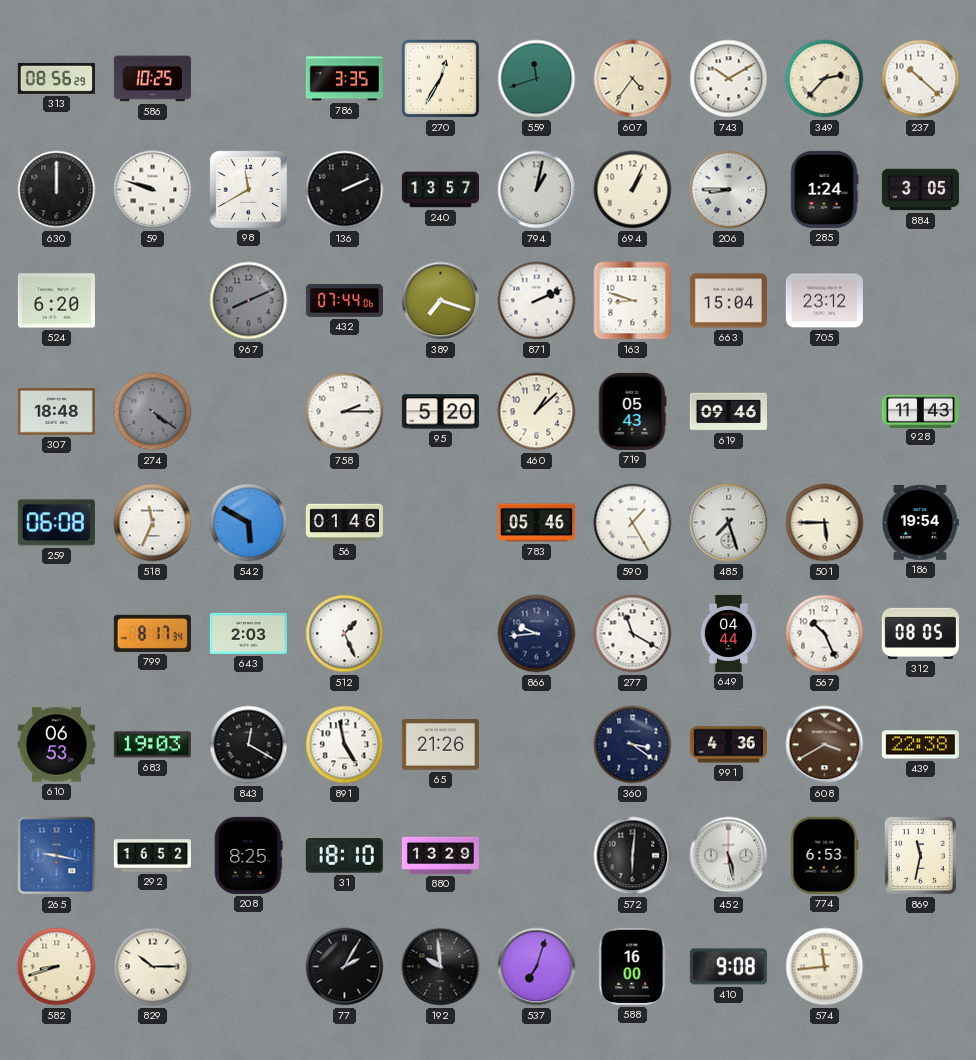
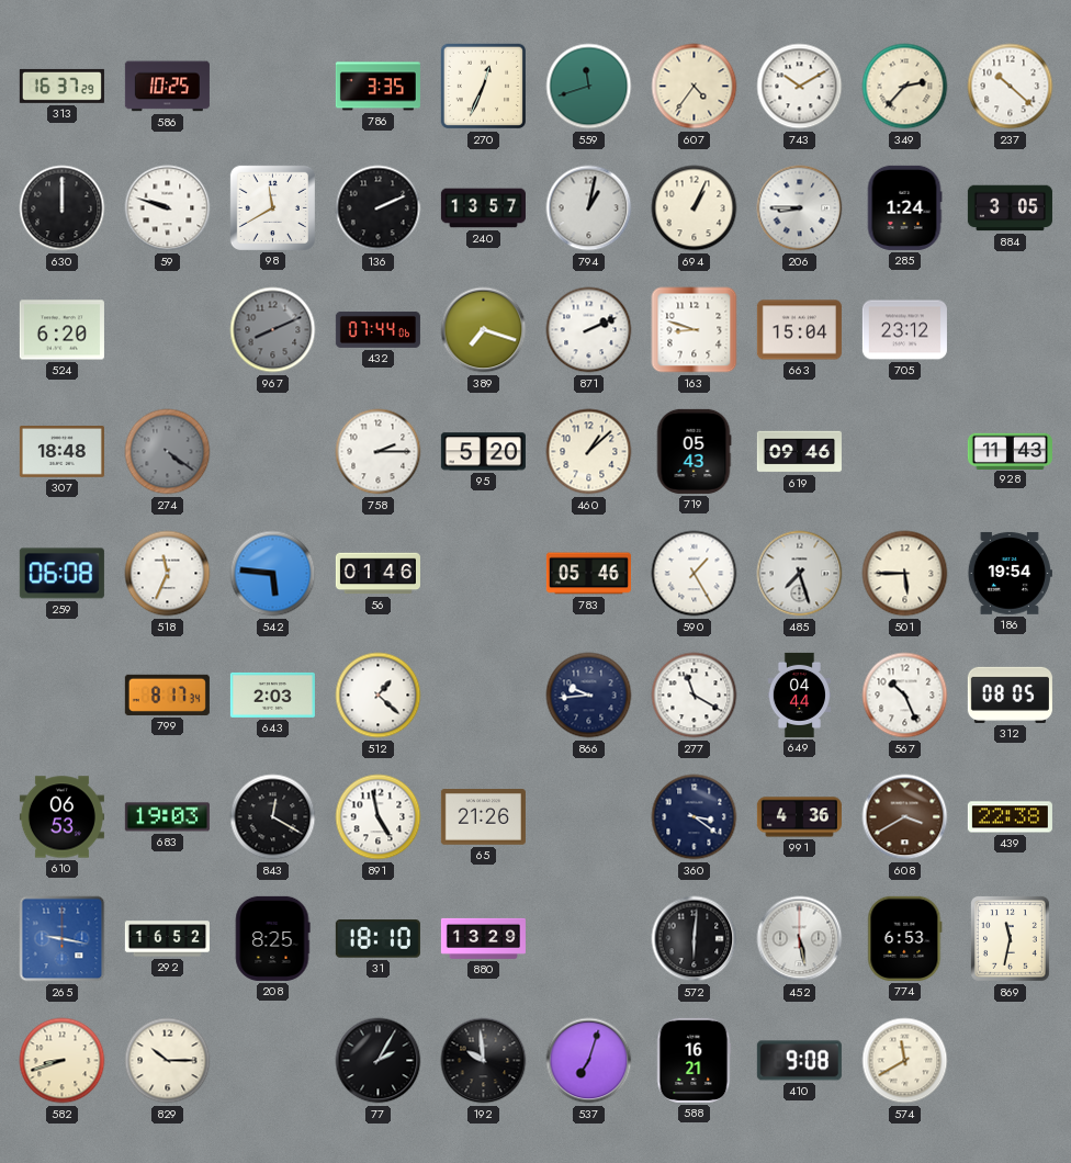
313: 08:56 -> 16:37 (61, 86)
270: 12:35 -> 12:34 (483, 87)
542: 5:50 -> 5:46 (273, 574)
512: 1:26 -> 1:22 (379, 696)
588: 16:00 -> 16:21 (695, 1060)
574: 11:44 -> 11:40 (905, 1061)
